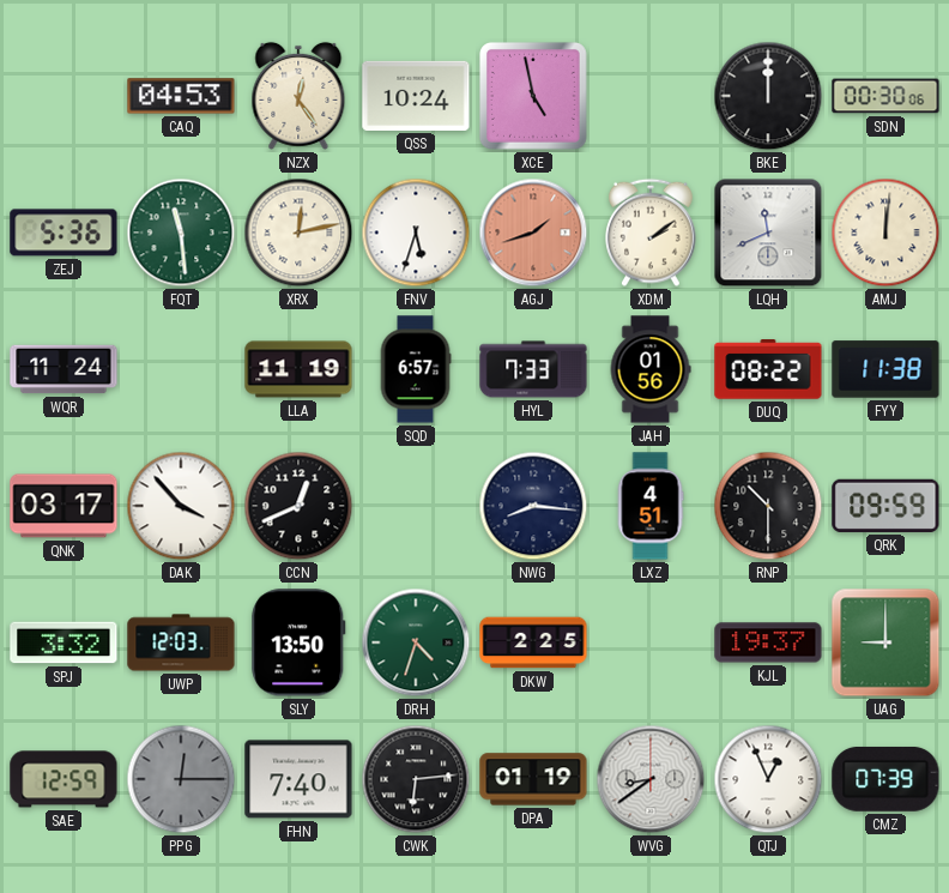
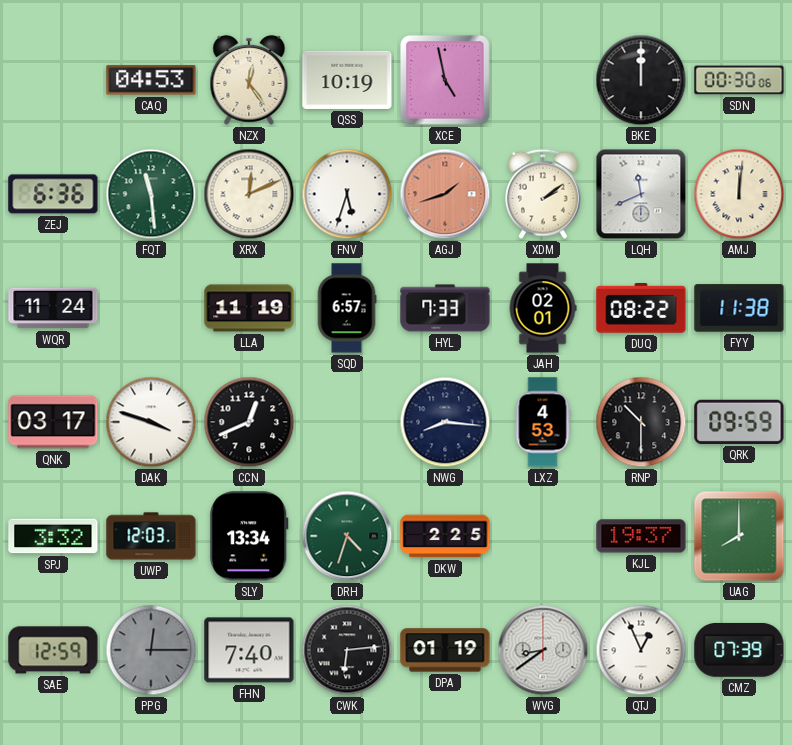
QSS: 10:24 -> 10:19 (347, 80)
ZEJ: 5:36 -> 6:36 (53, 194)
XRX: 12:13 -> 12:11 (249, 194)
JAH: 01:56 -> 02:01 (543, 308)
DAK: 3:53 -> 3:48 (151, 422)
LXZ: 4:51 -> 4:53 (543, 422)
SLY: 13:50 -> 13:34 (249, 536)
UAG: 9:00 -> 8:00 (739, 536)
